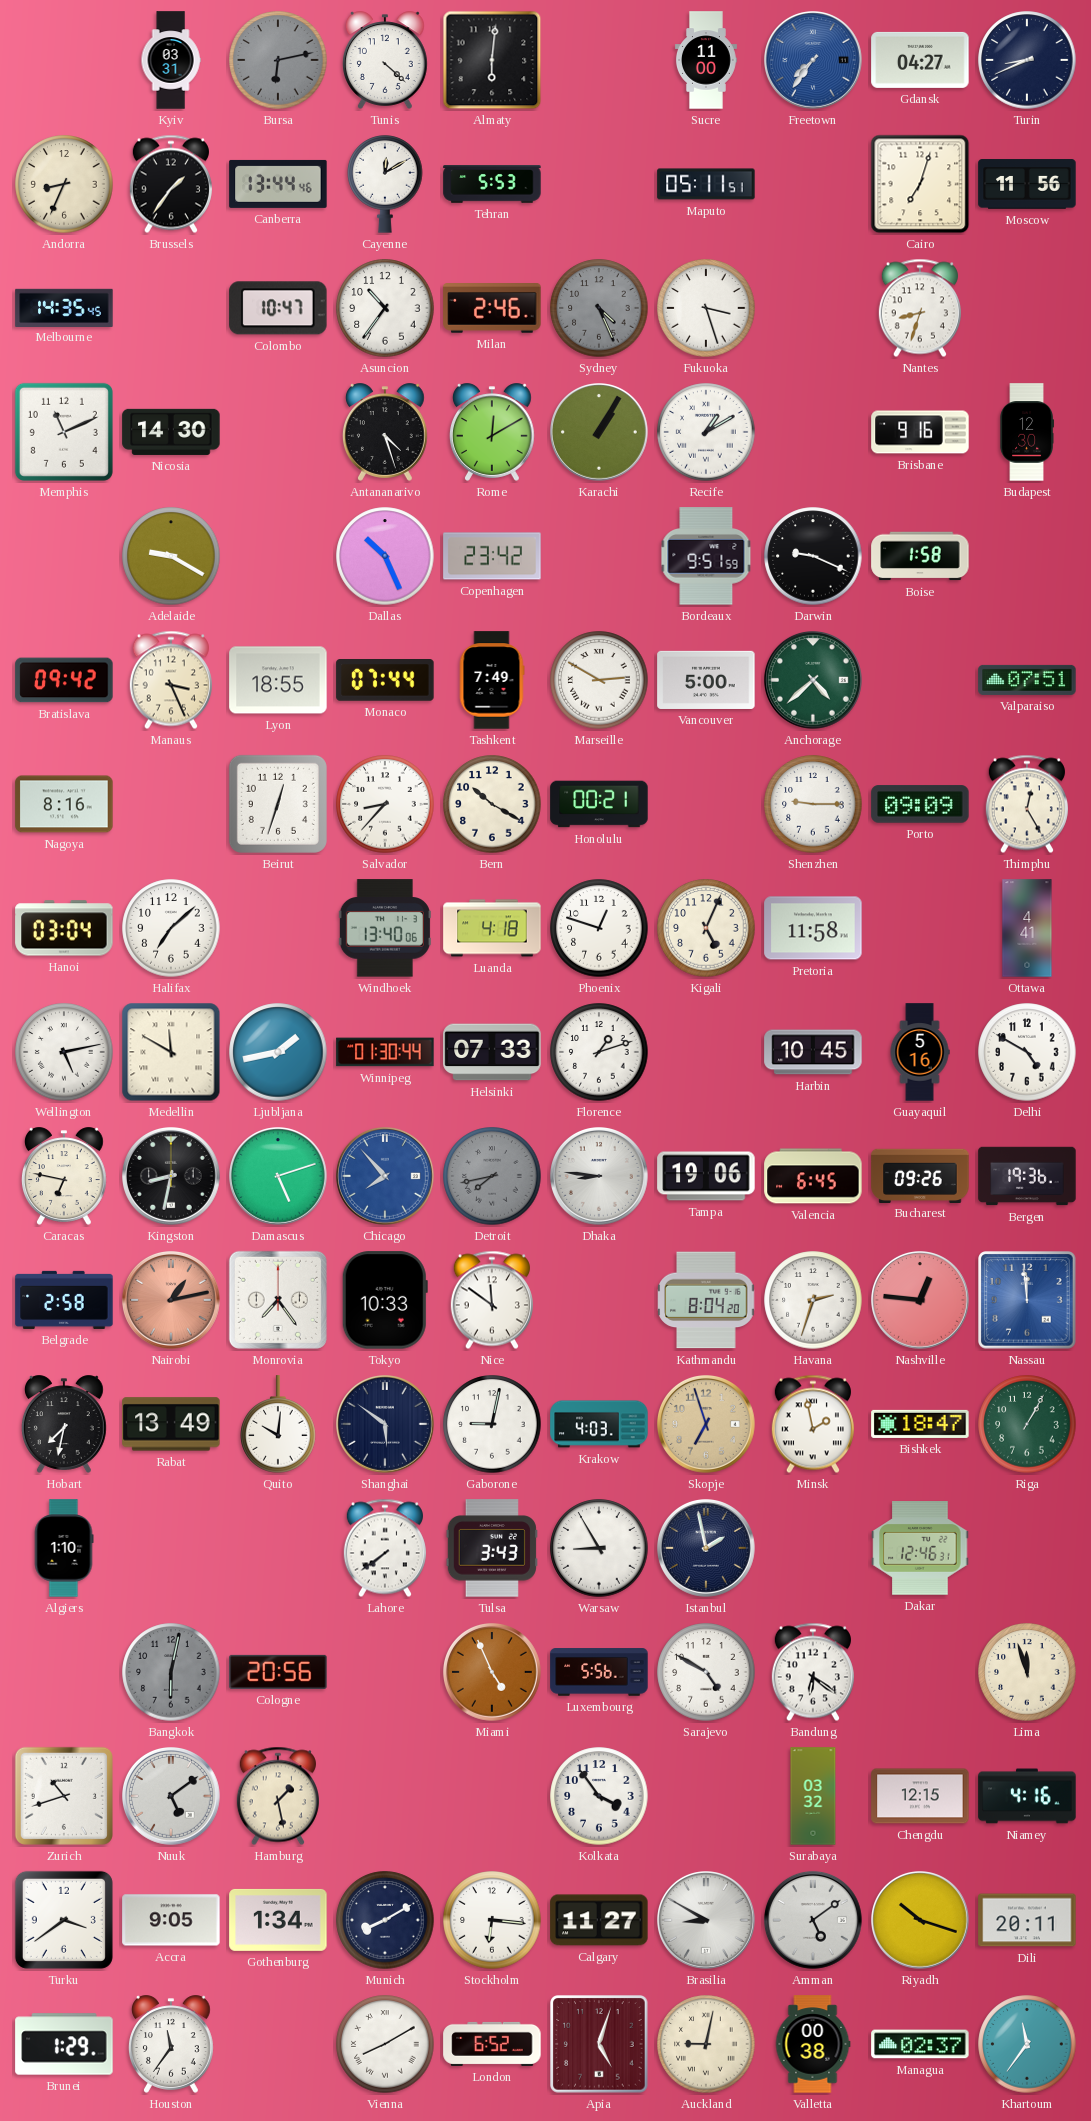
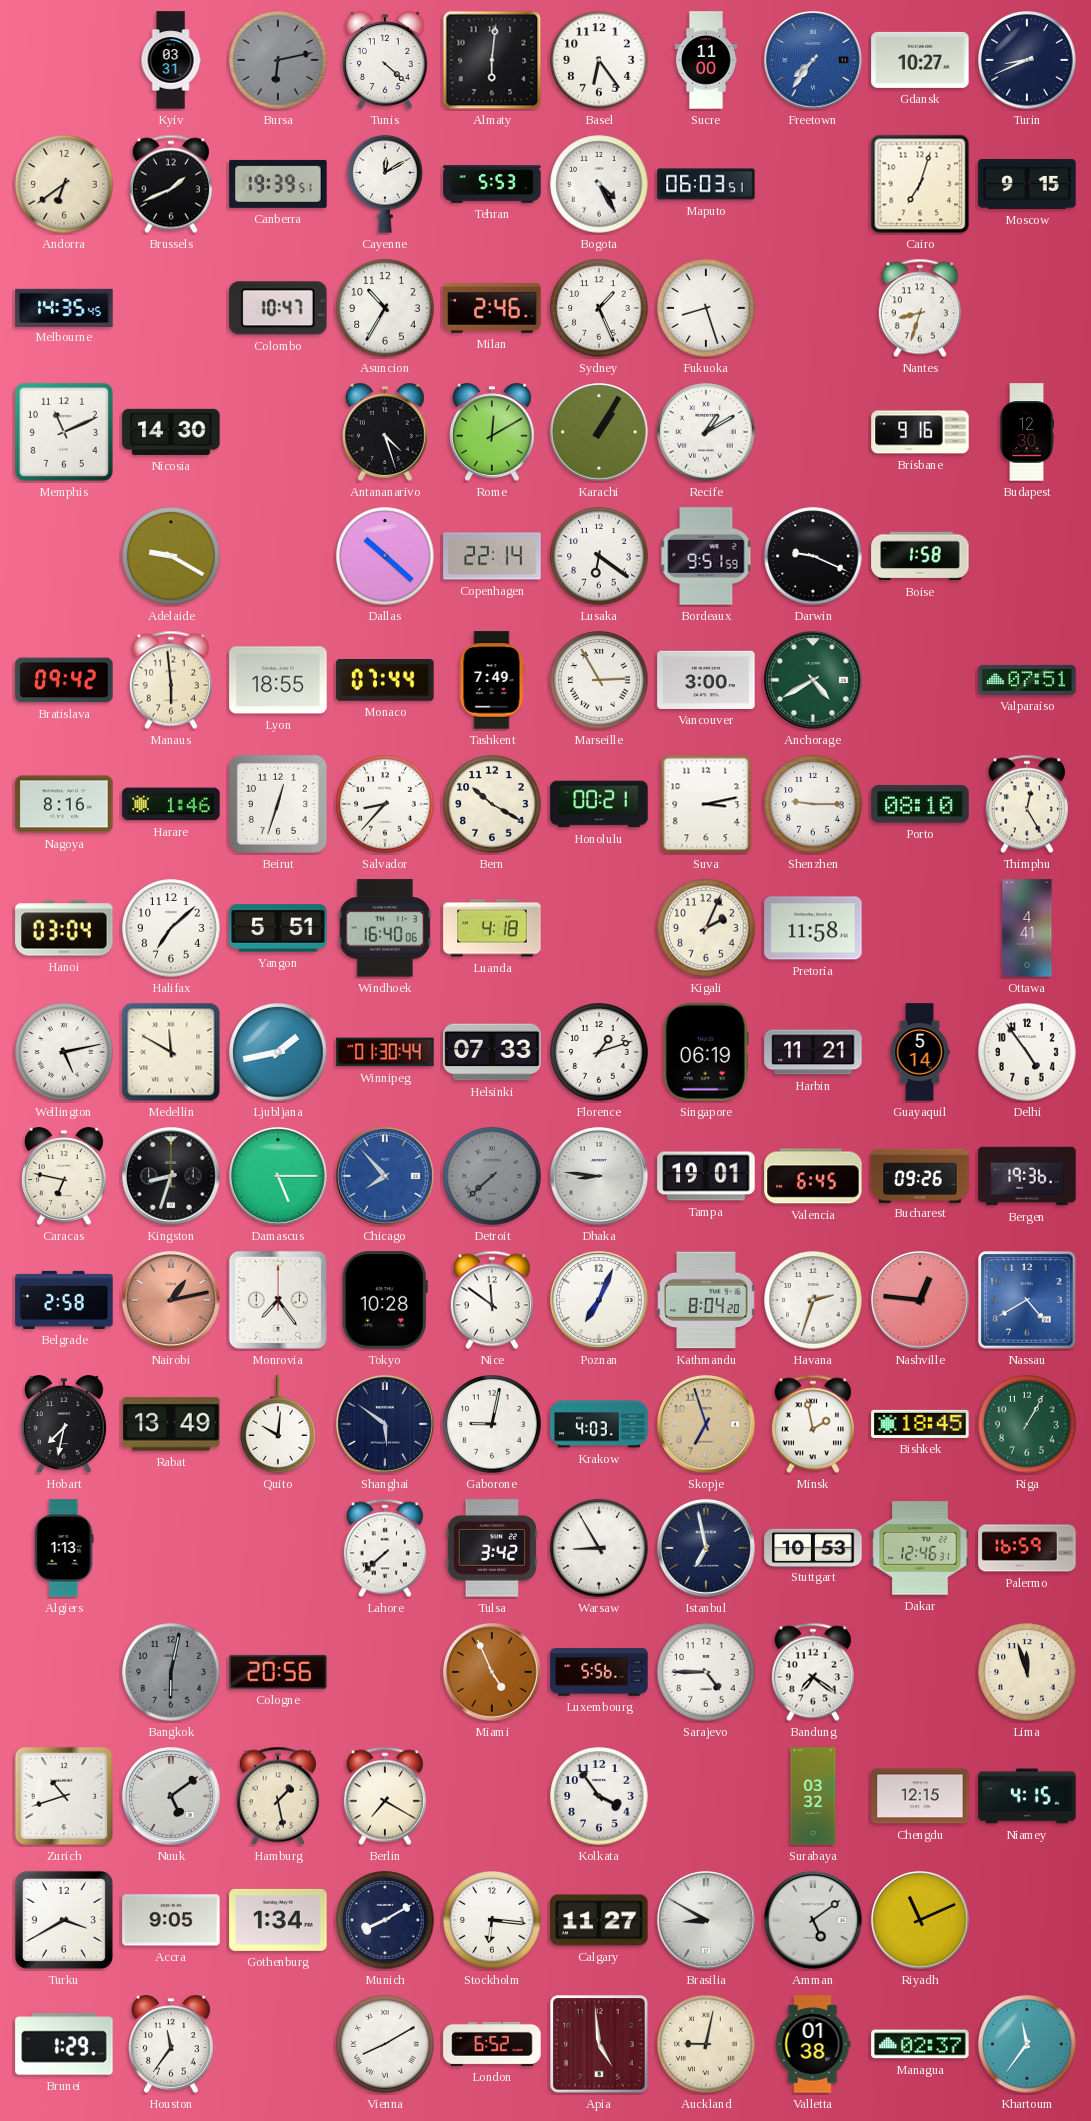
Basel: none -> 6:24 (599, 60)
Gdansk: 04:27 -> 10:27 (920, 60)
Andorra: 8:34 -> 6:39 (64, 184)
Brussels: 1:36 -> 1:41 (171, 184)
Canberra: 13:44 -> 19:39 (278, 184)
Bogota: none -> 4:25 (599, 184)
Maputo: 05:11 -> 06:03 (706, 184)
Moscow: 11:56 -> 9:15 (1027, 184)
Asuncion: 10:36 -> 10:35 (385, 308)
Sydney: 4:26 -> 1:26 (599, 308)
Sydney dial: grey -> white (599, 308)
Fukuoka: 3:27 -> 8:27 (706, 308)
Dallas: 10:26 -> 10:22 (385, 556)
Copenhagen: 23:42 -> 22:14 (492, 556)
Lusaka: none -> 6:21 (599, 556)
Manaus: 3:26 -> 5:59 (171, 680)
Marseille: 2:50 -> 2:55 (599, 680)
Vancouver: 5:00 -> 3:00 (706, 680)
Anchorage: 4:38 -> 4:40 (814, 681)
Harare: none -> 1:46 (171, 804)
Suva: none -> 3:13 (706, 804)
Porto: 09:09 -> 08:10 (920, 804)
Yangon: none -> 5:51 (278, 928)
Windhoek: 13:40 -> 16:40 (385, 928)
Phoenix: 12:48 -> none (599, 928)
Kigali: 5:04 -> 2:04 (706, 928)
Singapore: none -> 06:19 (706, 1052)
Harbin: 10:45 -> 11:21 (813, 1052)
Guayaquil: 5:16 -> 5:14 (920, 1052)
Delhi: 4:50 -> 4:54 (1027, 1052)
Kingston: 8:32 -> 8:33 (172, 1177)
Damascus: 5:12 -> 5:15 (279, 1177)
Detroit: 7:43 -> 7:38 (492, 1176)
Tampa: 19:06 -> 19:01 (706, 1176)
Tokyo: 10:33 -> 10:28 (385, 1300)
Poznan: none -> 7:04 (600, 1301)
Nassau: 11:59 -> 4:40 (1027, 1300)
Bishkek: 18:47 -> 18:45 (920, 1424)
Algiers: 1:10 -> 1:13 (64, 1548)
Lahore: 7:39 -> 7:38 (385, 1548)
Tulsa: 3:43 -> 3:42 (492, 1548)
Istanbul: 1:58 -> 6:58 (707, 1549)
Stuttgart: none -> 10:53 (813, 1547)
Palermo: none -> 16:59 (1027, 1548)
Sarajevo: 4:50 -> 4:45 (706, 1672)
Bandung: 6:21 -> 7:21 (813, 1672)
Berlin: none -> 7:20 (385, 1796)
Niamey: 4:16 -> 4:15 (1027, 1796)
Turku: 3:39 -> 3:40 (64, 1920)
Riyadh: 10:18 -> 11:11 (921, 1921)
Dili: 20:11 -> none (1027, 1920)
Apia: 5:03 -> 4:59 (599, 2044)
Valletta: 00:38 -> 01:38 (813, 2044)
